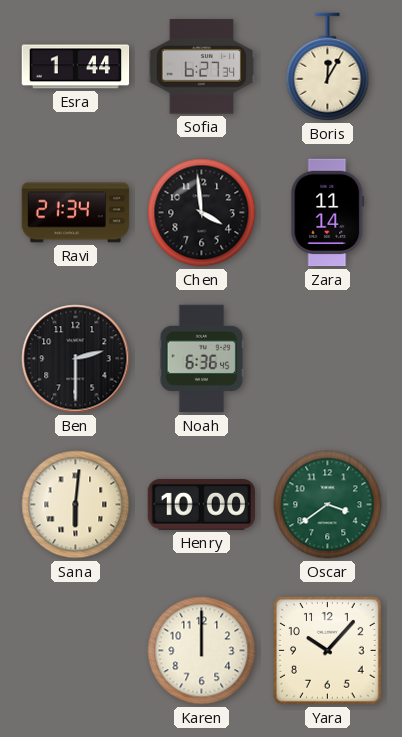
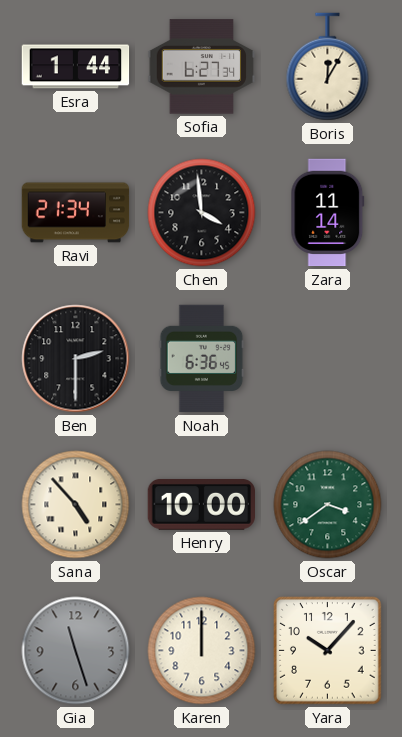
Sana: 6:01 -> 4:53 (76, 505)
Gia: none -> 11:27 (76, 651)
